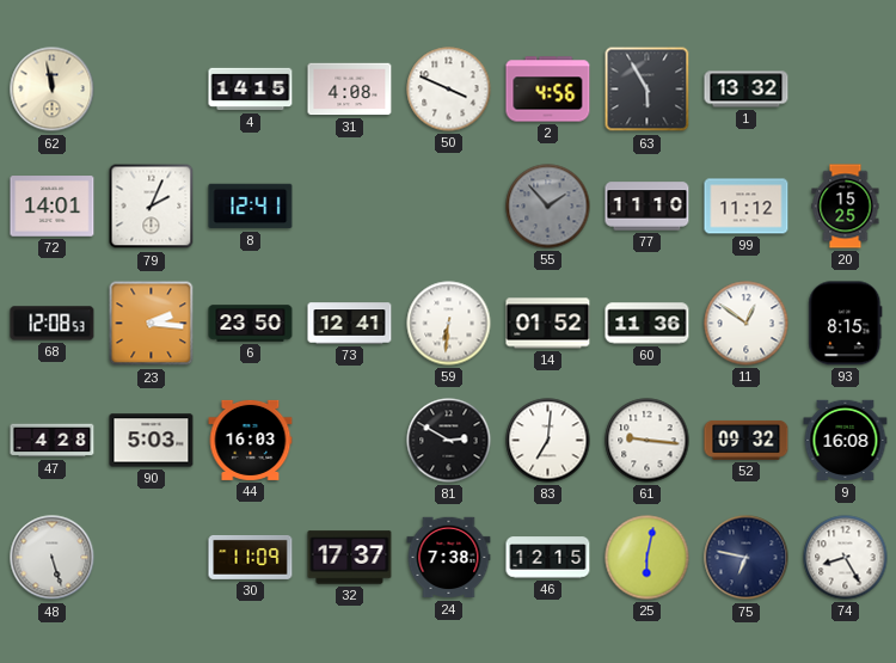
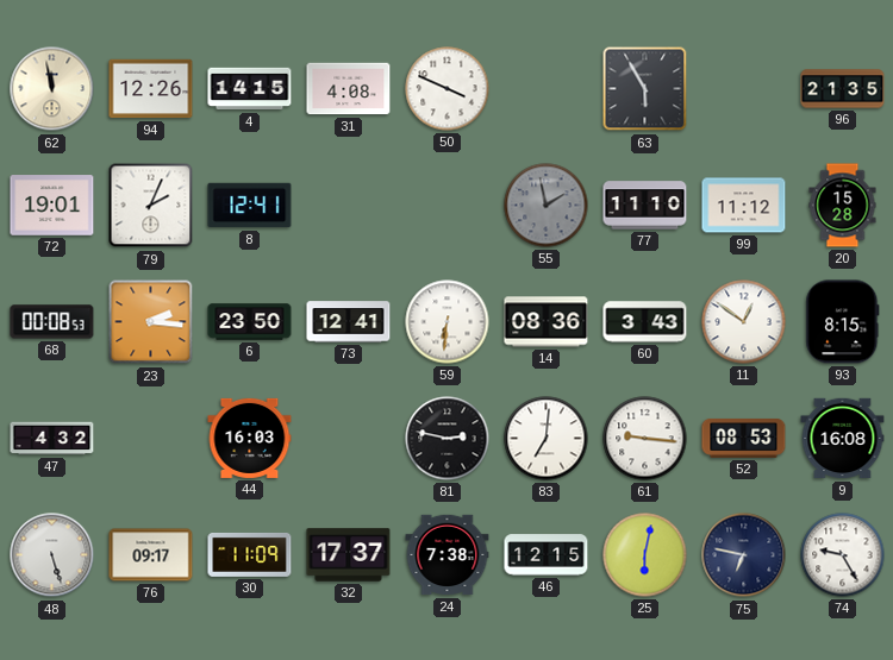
94: none -> 12:26 (151, 89)
2: 4:56 -> none (548, 90)
1: 13:32 -> none (747, 90)
96: none -> 21:35 (843, 89)
72: 14:01 -> 19:01 (52, 206)
55: 1:53 -> 1:58 (547, 206)
20: 15:25 -> 15:28 (843, 206)
68: 12:08 -> 00:08 (52, 322)
14: 01:52 -> 08:36 (547, 322)
60: 11:36 -> 3:43 (645, 322)
47: 4:28 -> 4:32 (52, 439)
90: 5:03 -> none (152, 441)
81: 2:50 -> 2:47 (448, 439)
52: 09:32 -> 08:53 (744, 438)
76: none -> 09:17 (151, 555)
74: 8:25 -> 9:25 (843, 555)
